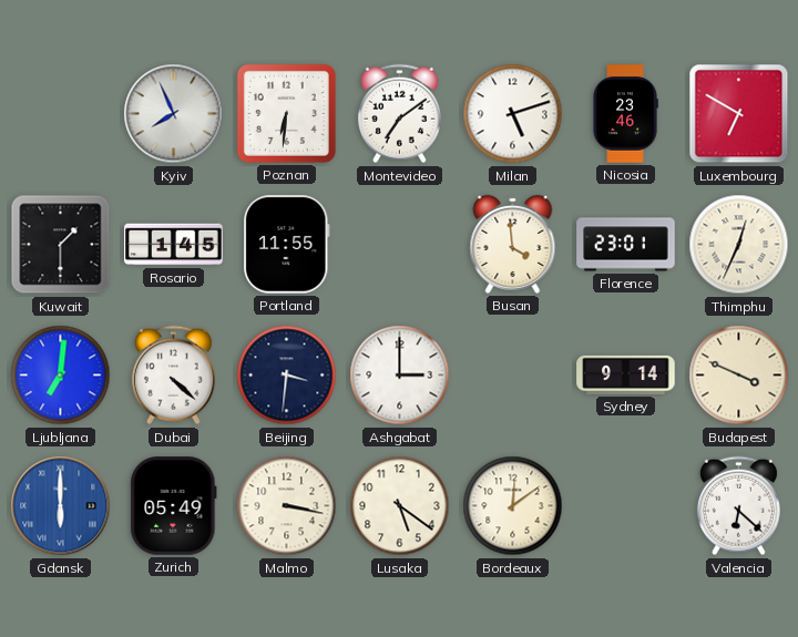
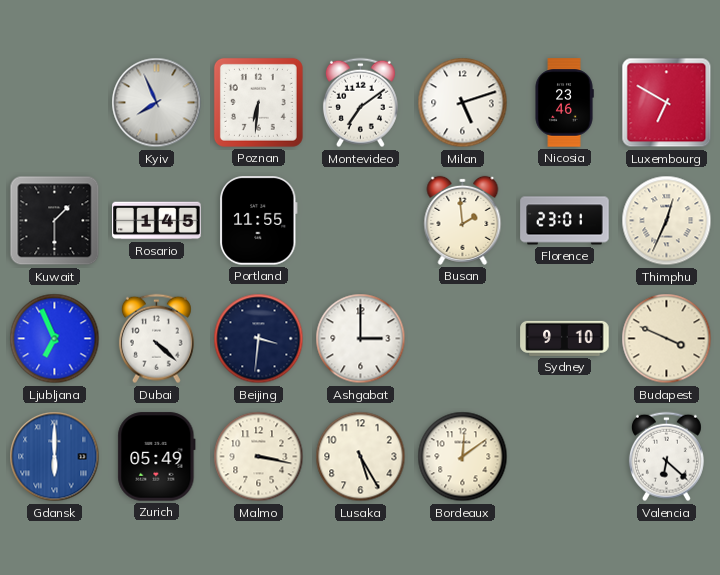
Busan: 3:59 -> 1:59 (463, 220)
Ljubljana: 7:01 -> 6:56 (55, 339)
Sydney: 9:14 -> 9:10 (565, 338)
Lusaka: 5:21 -> 5:25 (361, 457)
